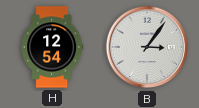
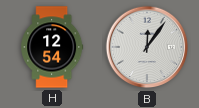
B: 3:06 -> 12:06 (147, 47)
